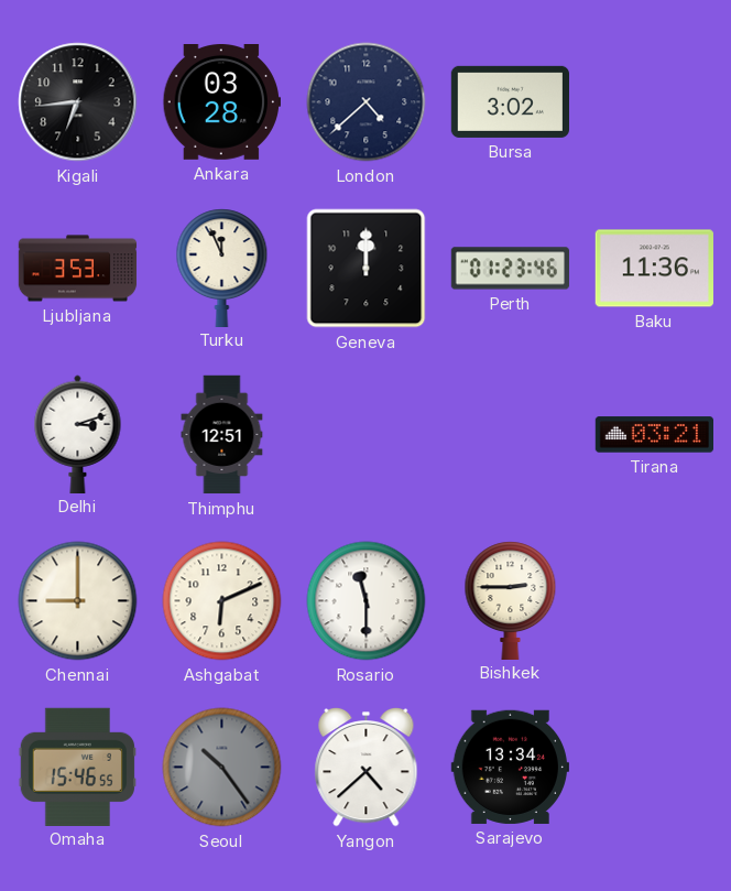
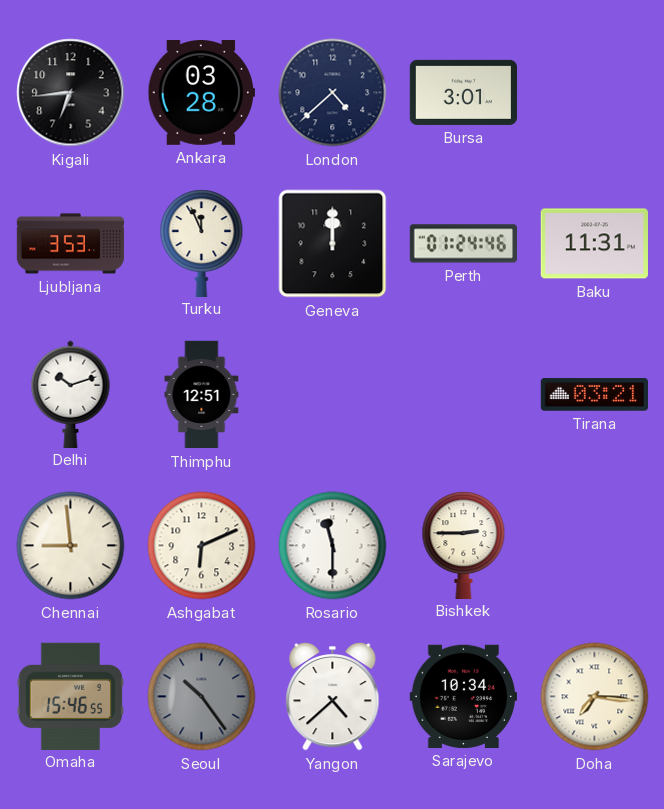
Bursa: 3:02 -> 3:01 (463, 92)
Perth: 01:23 -> 01:24 (463, 244)
Baku: 11:36 -> 11:31 (594, 244)
Delhi: 3:12 -> 10:12 (71, 394)
Chennai: 9:00 -> 8:59 (71, 546)
Sarajevo: 13:34 -> 10:34 (463, 696)
Doha: none -> 7:16 (595, 697)
